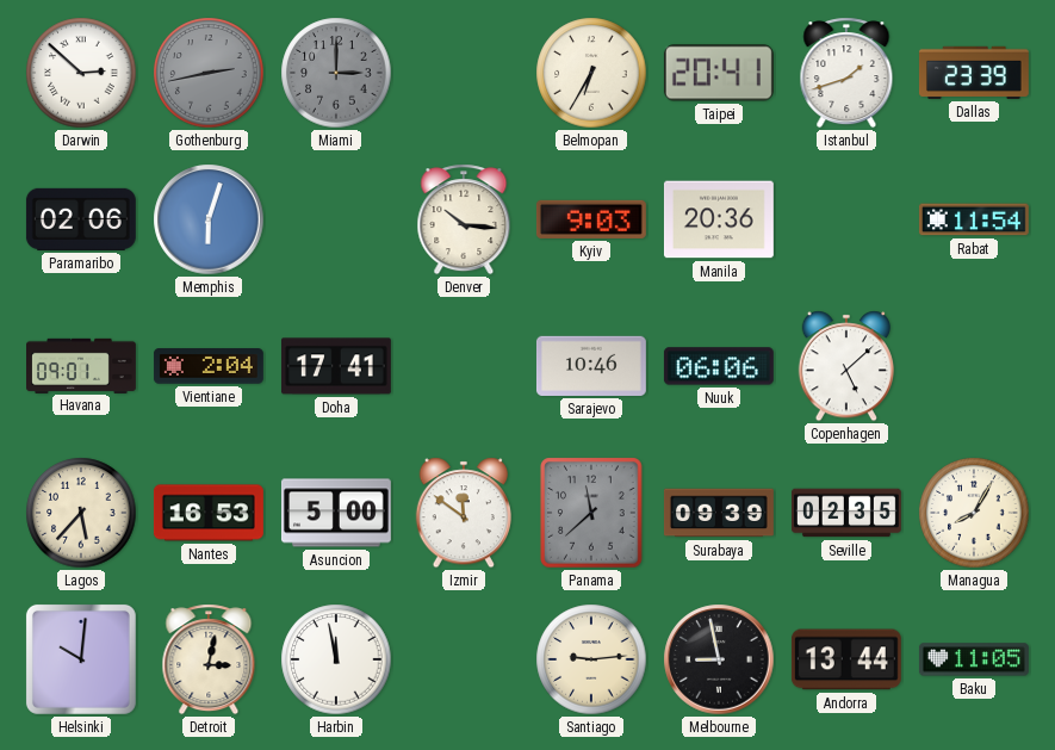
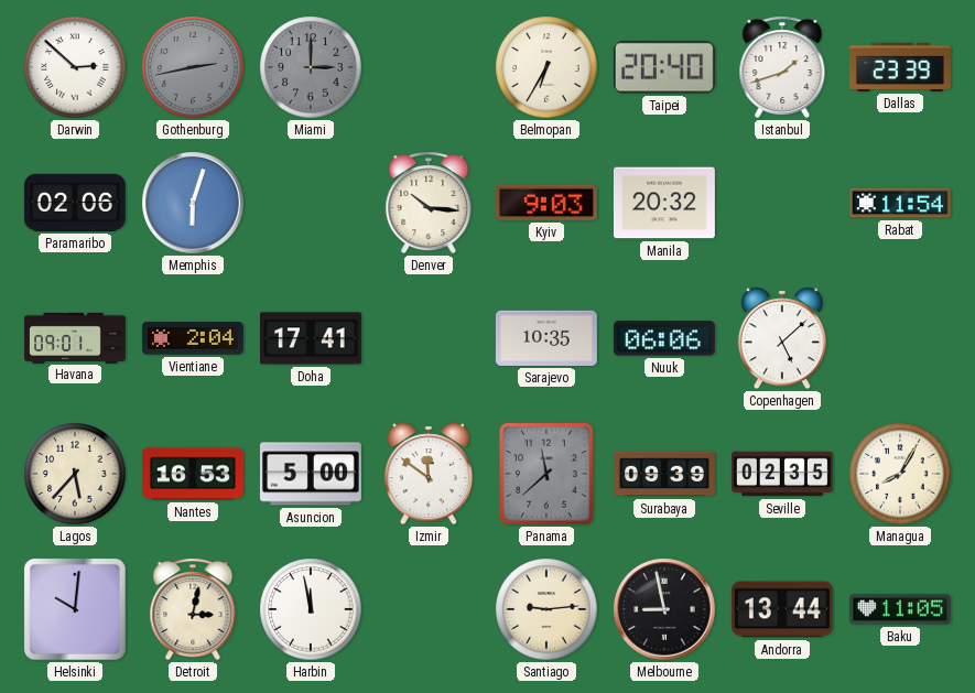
Taipei: 20:41 -> 20:40 (664, 67)
Manila: 20:36 -> 20:32 (664, 203)
Sarajevo: 10:46 -> 10:35 (546, 338)
